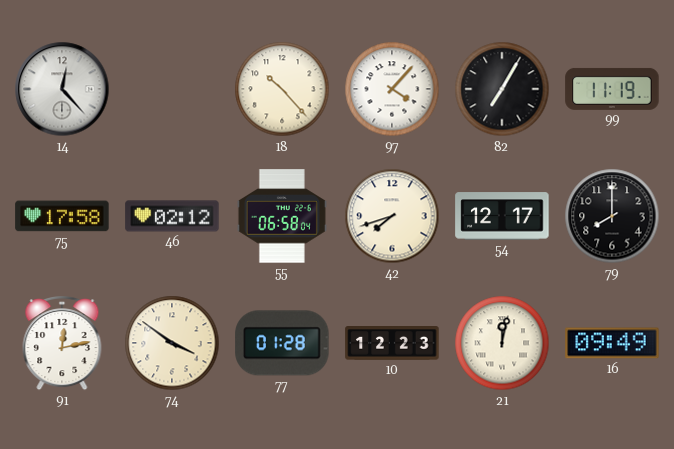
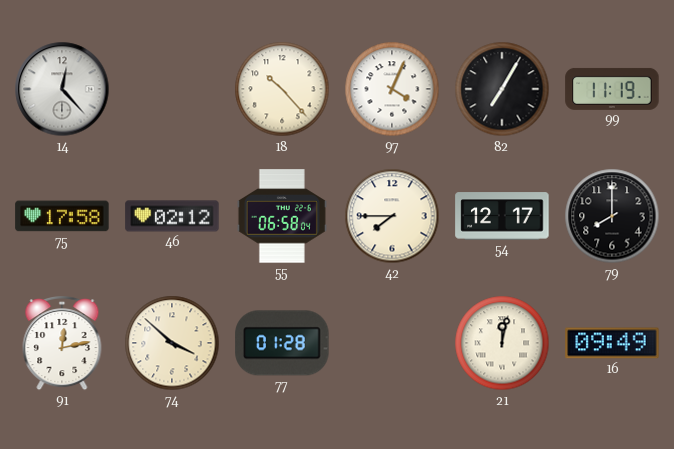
97: 4:07 -> 4:04 (392, 89)
42: 7:42 -> 7:45 (392, 216)
74: 3:51 -> 3:52 (172, 343)
10: 12:23 -> none (392, 343)
